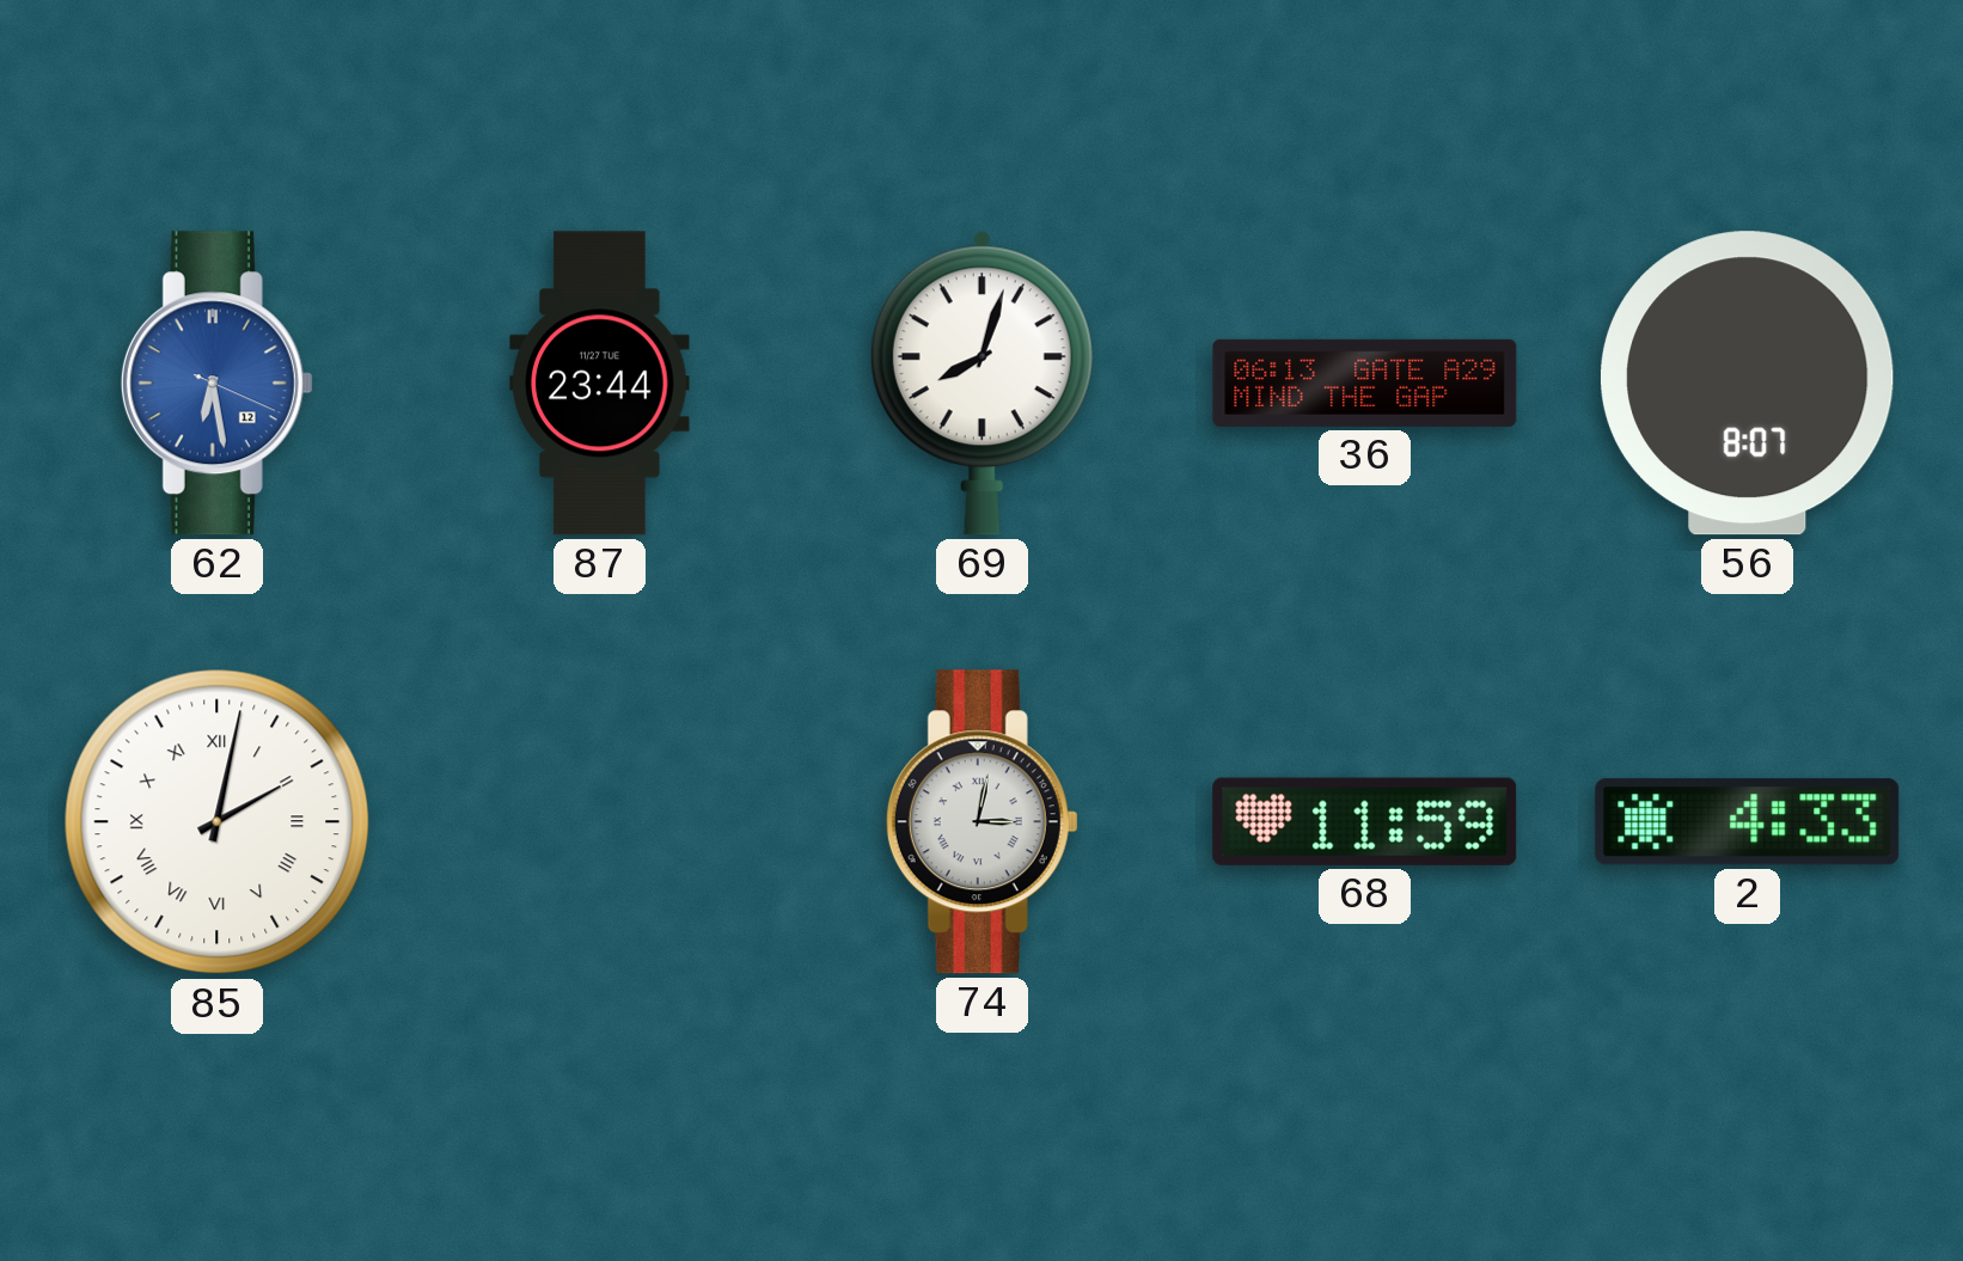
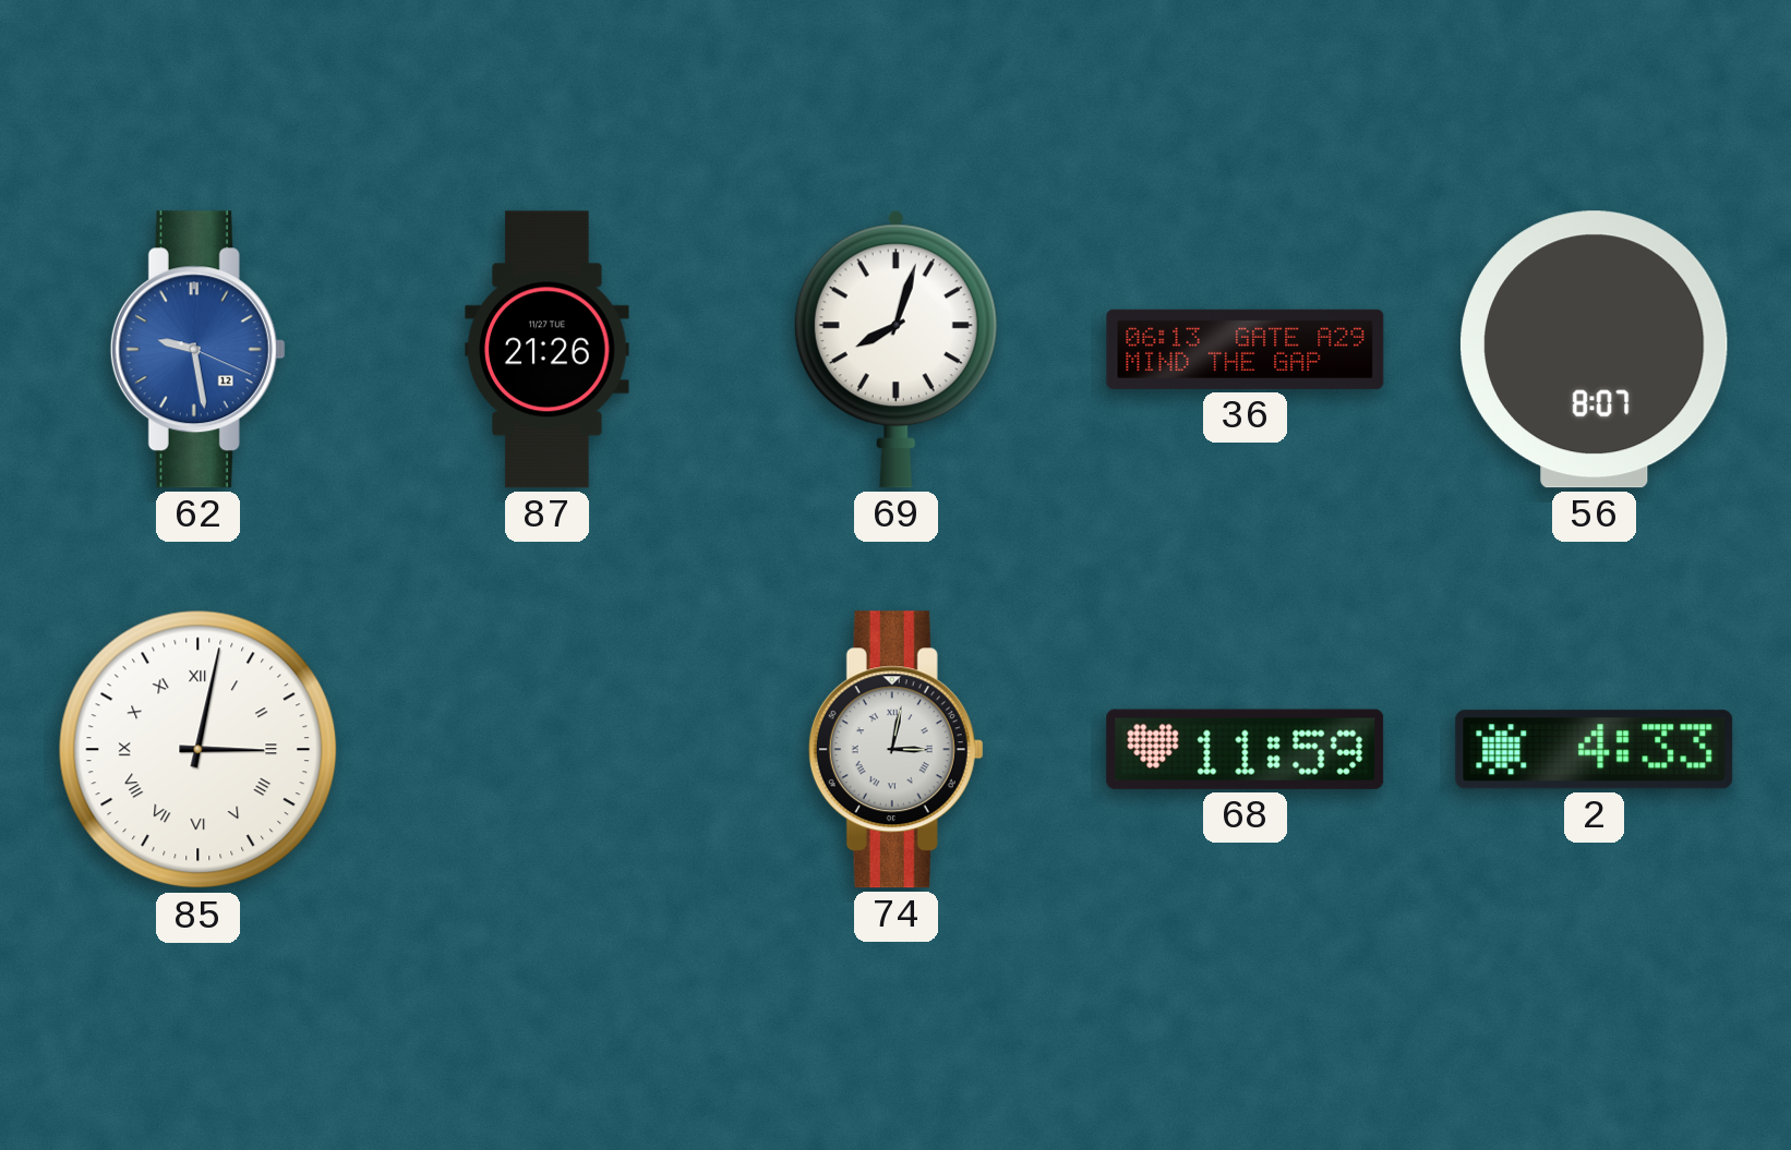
62: 6:28 -> 9:28 (197, 350)
87: 23:44 -> 21:26 (548, 350)
85: 2:02 -> 3:02 (199, 750)
